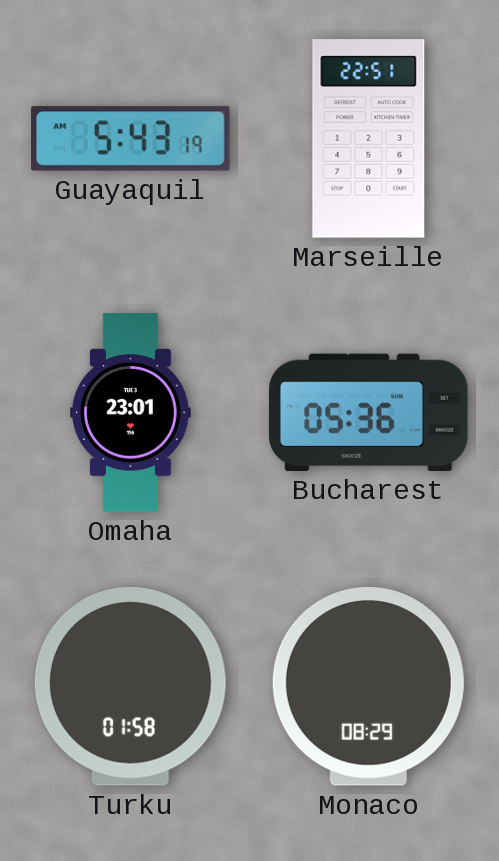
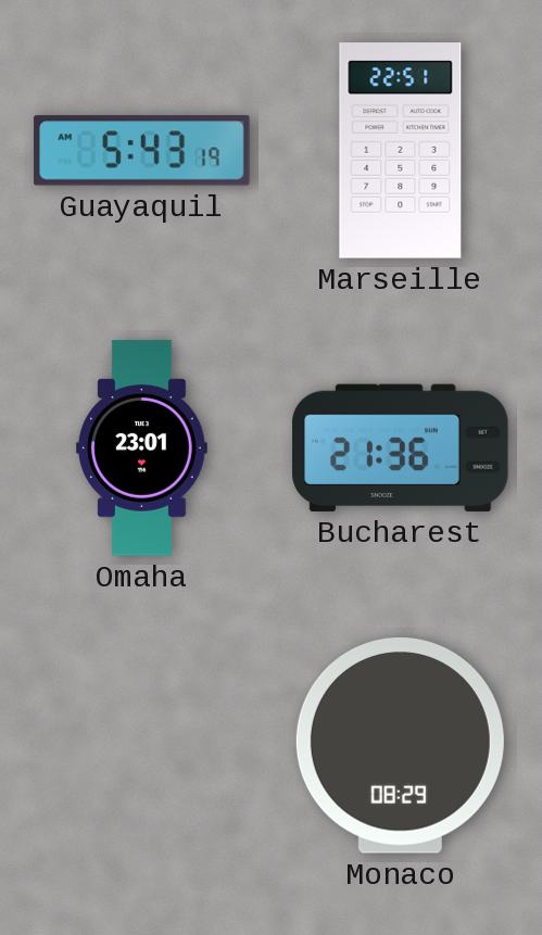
Bucharest: 05:36 -> 21:36 (401, 447)
Turku: 01:58 -> none (130, 686)
